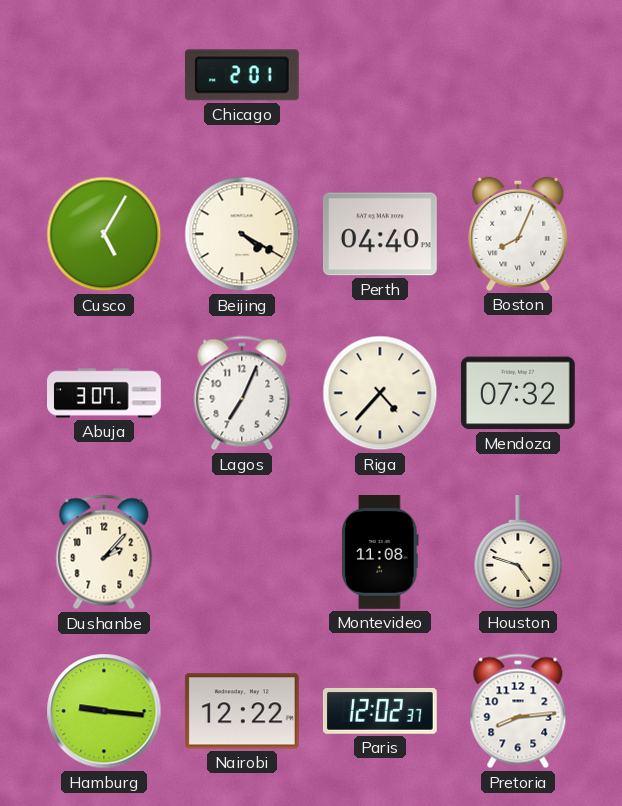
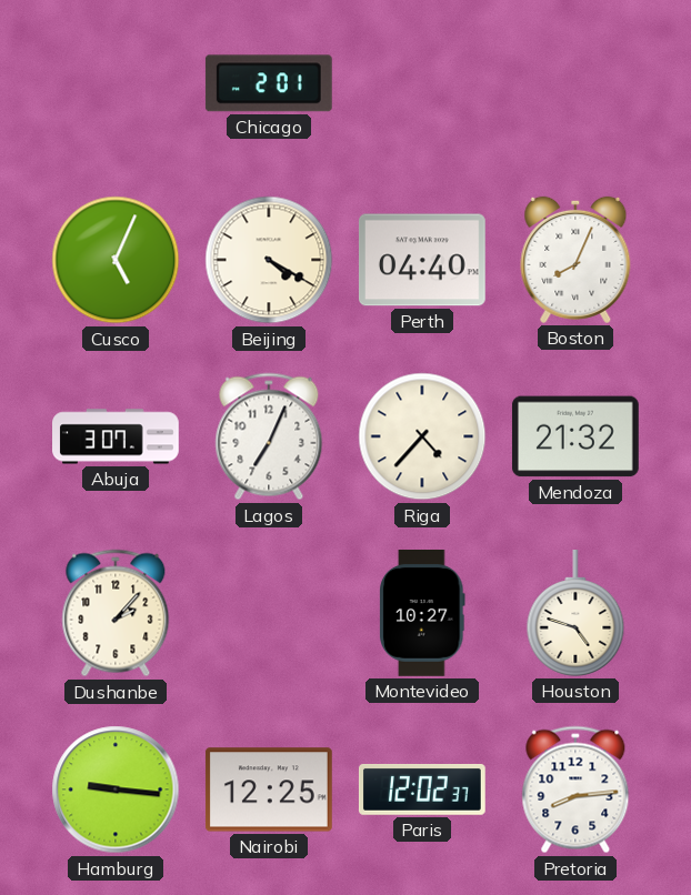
Cusco: 5:05 -> 5:04 (116, 260)
Mendoza: 07:32 -> 21:32 (575, 436)
Montevideo: 11:08 -> 10:27 (422, 614)
Nairobi: 12:22 -> 12:25 (269, 790)
